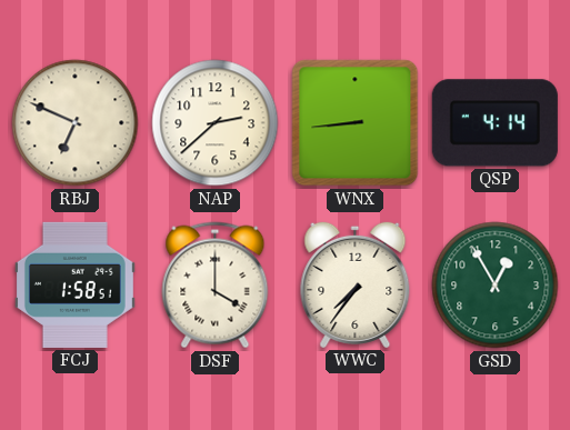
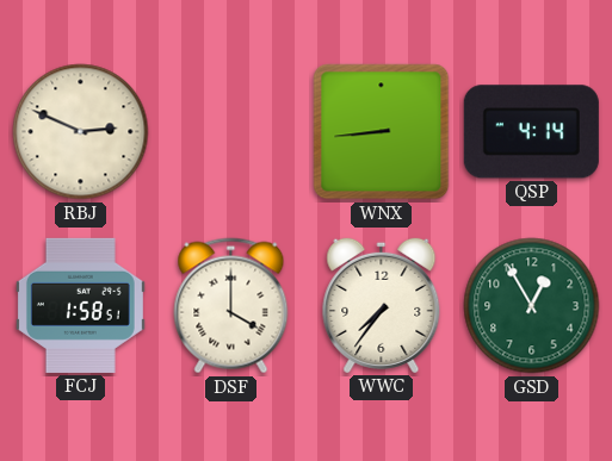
RBJ: 6:49 -> 2:49 (81, 132)
NAP: 2:38 -> none (216, 123)
